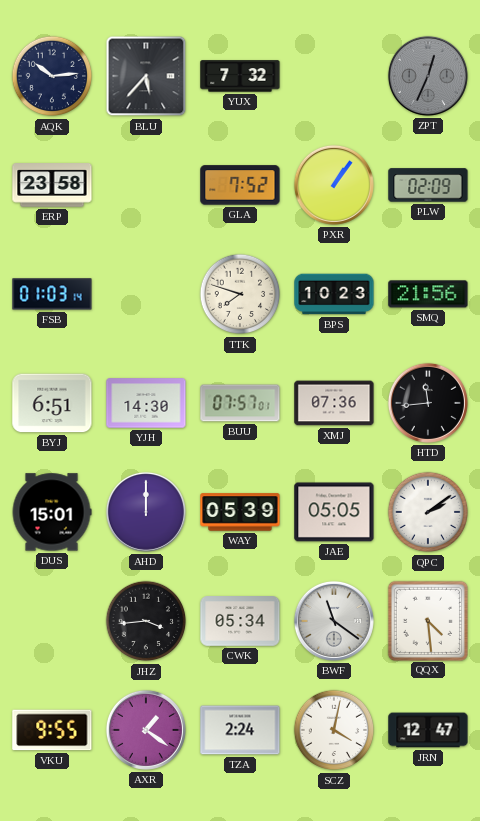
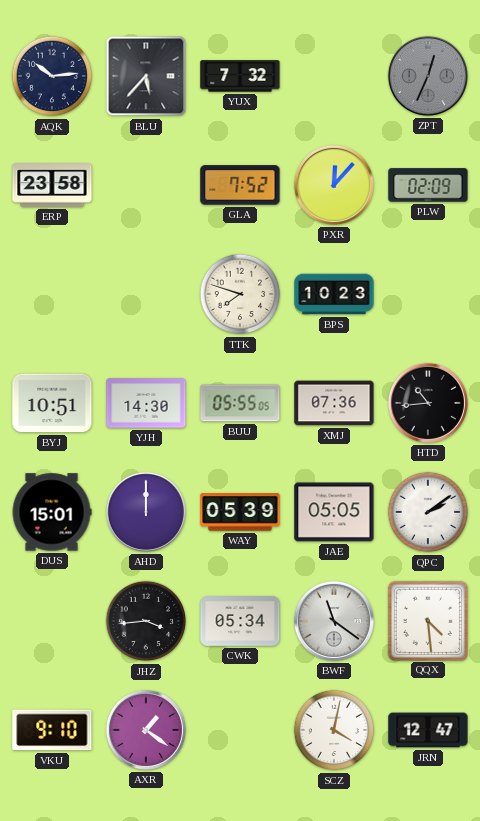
PXR: 1:06 -> 12:07 (334, 185)
FSB: 01:03 -> none (52, 294)
SMQ: 21:56 -> none (428, 294)
BYJ: 6:51 -> 10:51 (52, 403)
BUU: 07:57 -> 05:55 (240, 403)
HTD: 11:44 -> 10:44 (428, 403)
VKU: 9:55 -> 9:10 (52, 730)
TZA: 2:24 -> none (240, 730)
